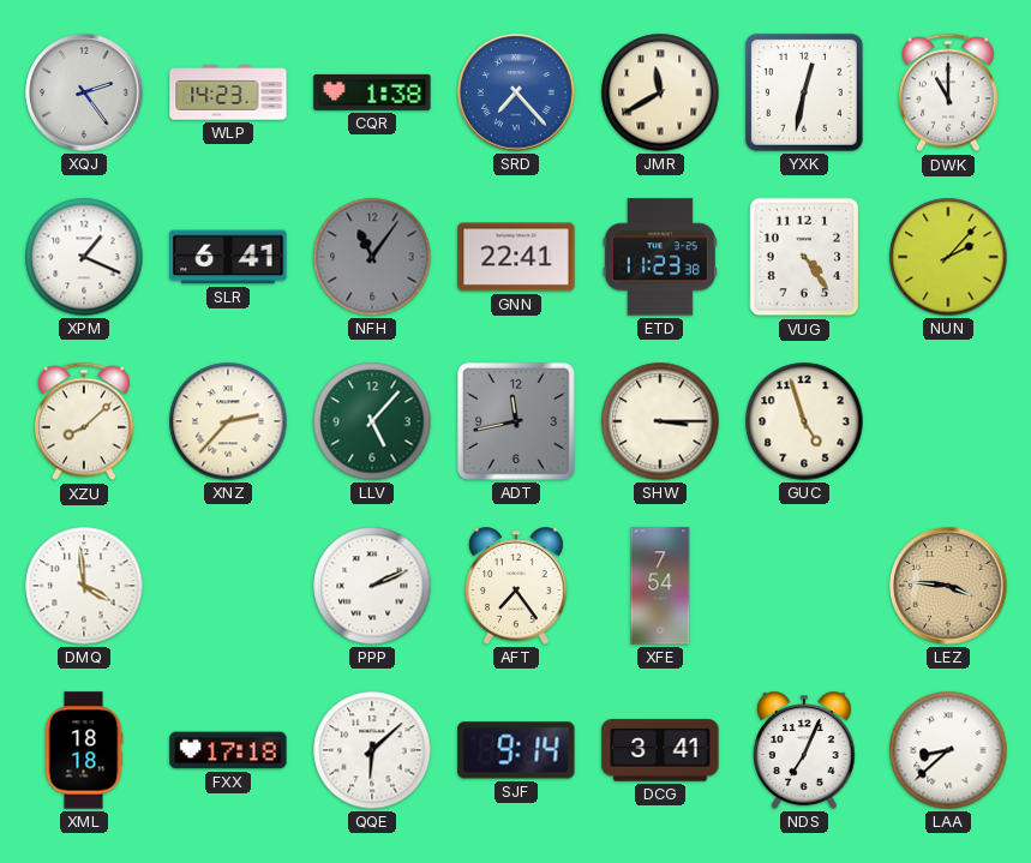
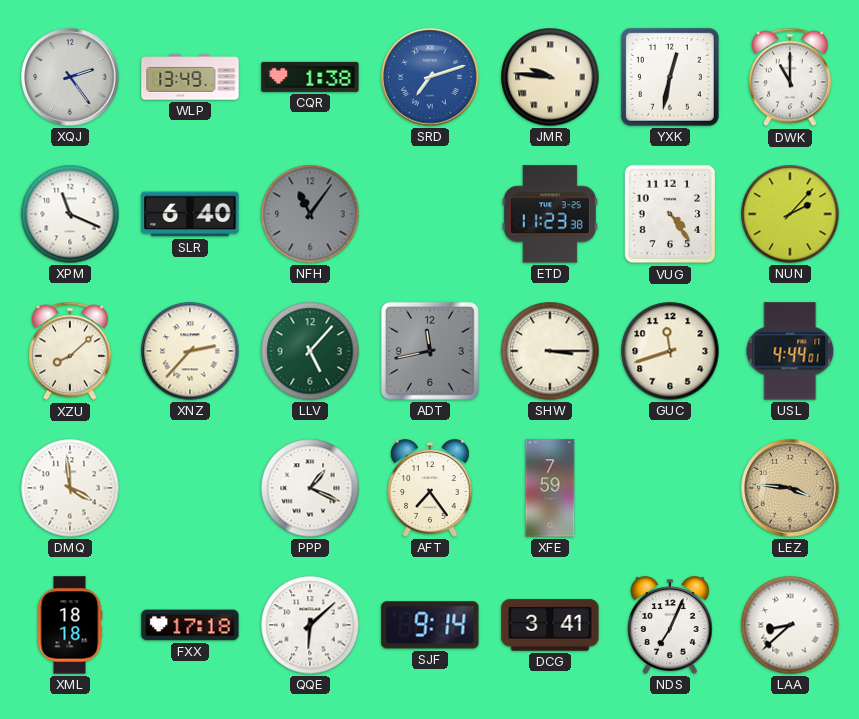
WLP: 14:23 -> 13:49 (190, 77)
SRD: 7:23 -> 7:12 (430, 77)
JMR: 11:40 -> 9:46 (550, 77)
XPM: 1:19 -> 11:19 (70, 214)
SLR: 6:41 -> 6:40 (190, 214)
GNN: 22:41 -> none (516, 257)
GUC: 4:57 -> 11:42 (670, 351)
USL: none -> 4:44 (790, 351)
PPP: 2:11 -> 1:19 (310, 488)
XFE: 7:54 -> 7:59 (550, 488)
